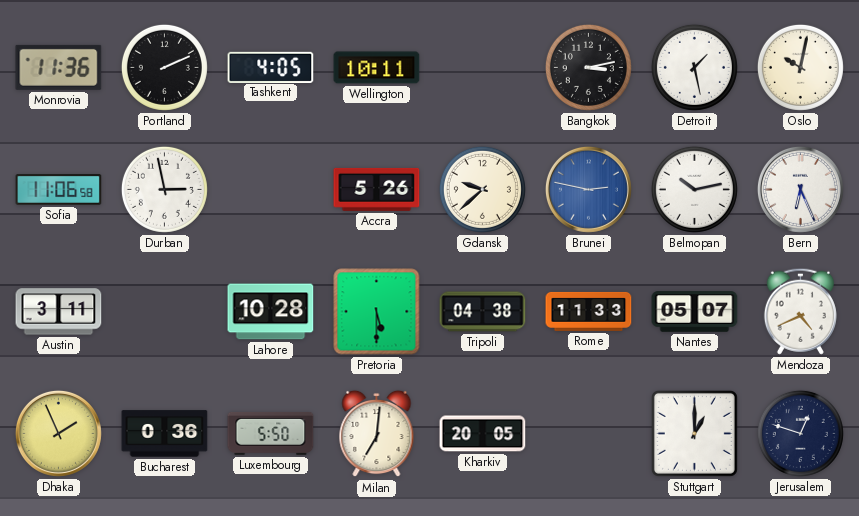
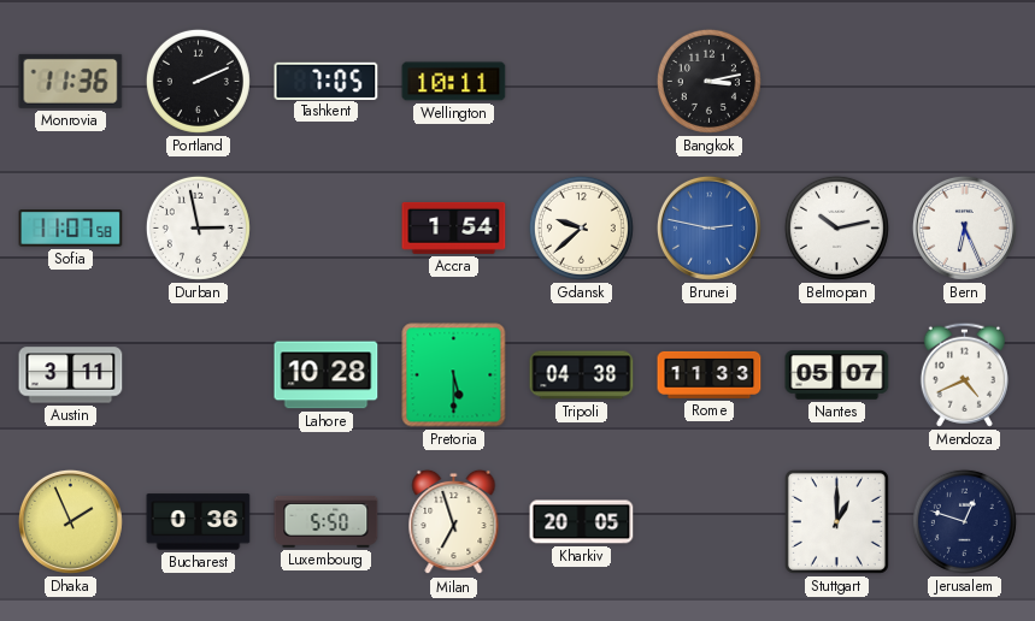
Tashkent: 4:05 -> 7:05 (327, 81)
Detroit: 1:28 -> none (694, 67)
Oslo: 10:02 -> none (800, 67)
Sofia: 11:06 -> 11:07 (71, 229)
Accra: 5:26 -> 1:54 (454, 227)
Milan: 7:01 -> 6:57 (454, 522)
